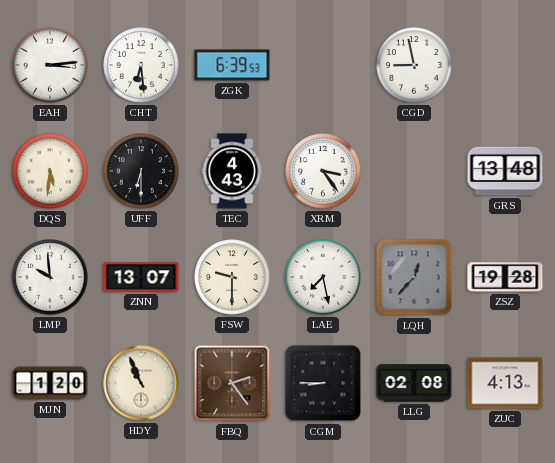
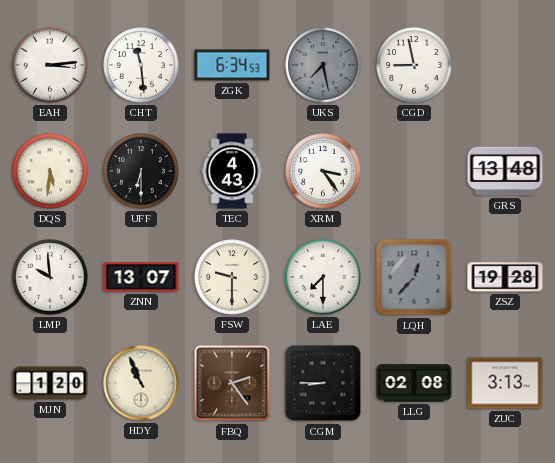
CHT: 6:29 -> 11:29 (141, 65)
ZGK: 6:39 -> 6:34 (232, 65)
UKS: none -> 7:28 (323, 65)
LAE: 7:28 -> 7:30 (323, 277)
ZUC: 4:13 -> 3:13 (505, 383)
